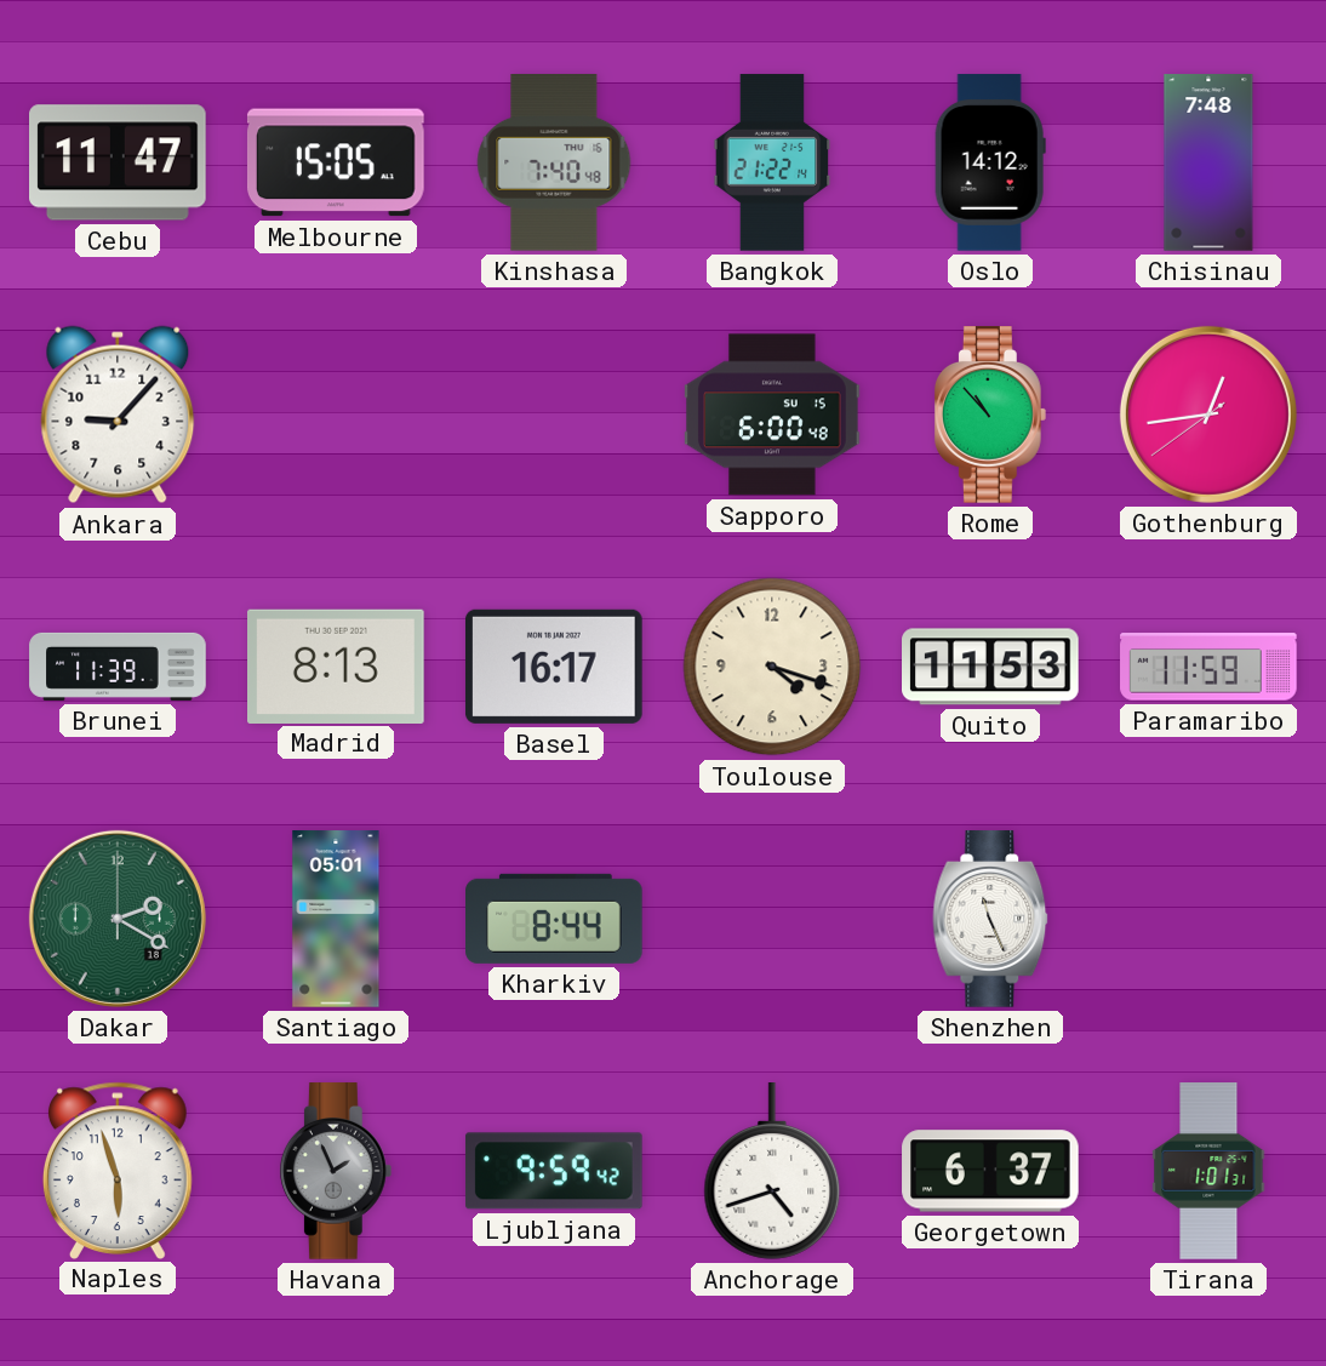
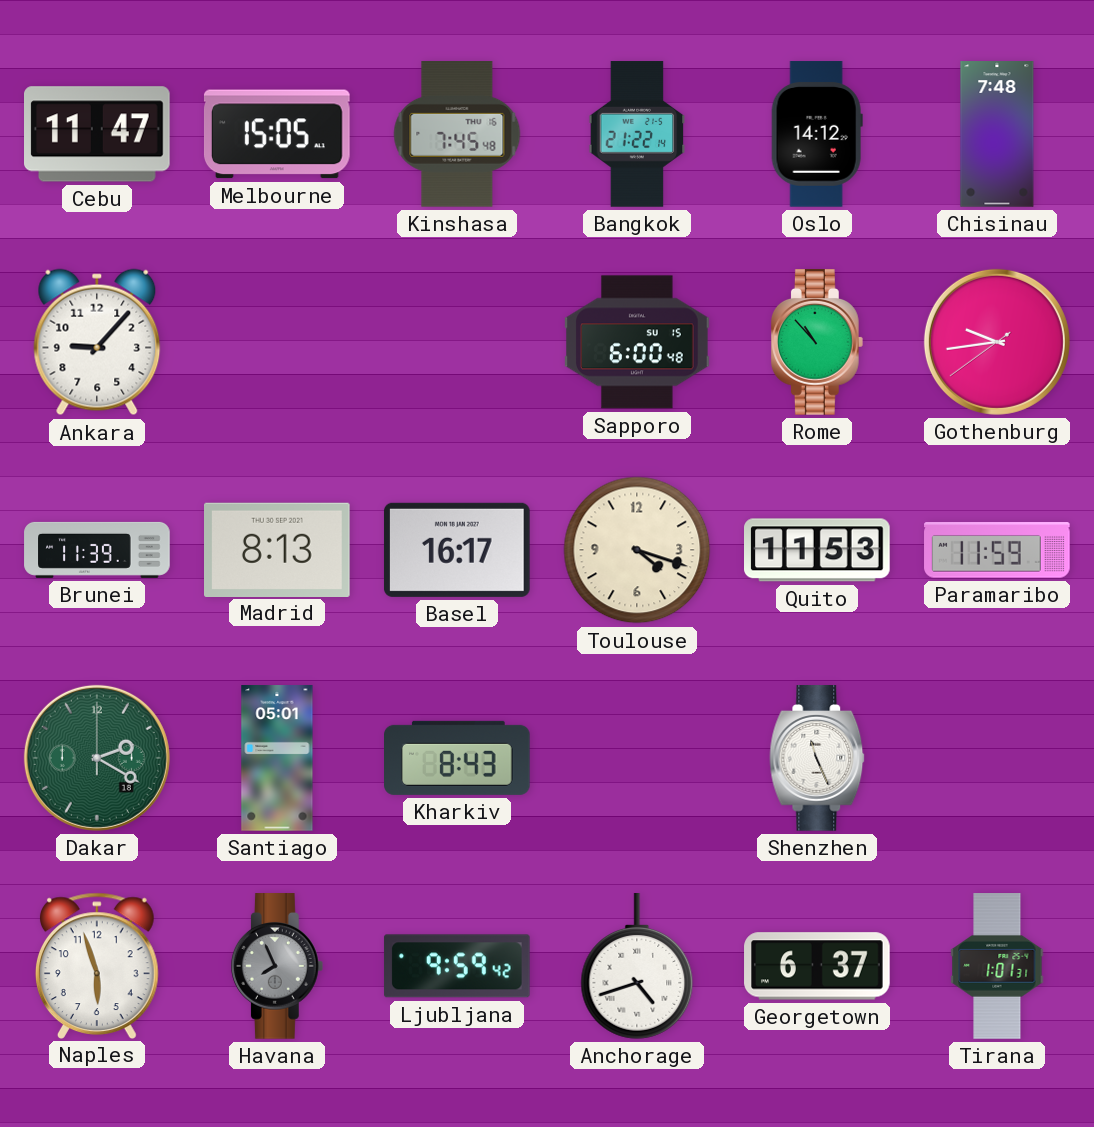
Kinshasa: 7:40 -> 7:45 (457, 135)
Gothenburg: 12:43 -> 9:43 (997, 342)
Kharkiv: 8:44 -> 8:43 (458, 758)
Havana: 1:56 -> 7:56 (277, 966)
